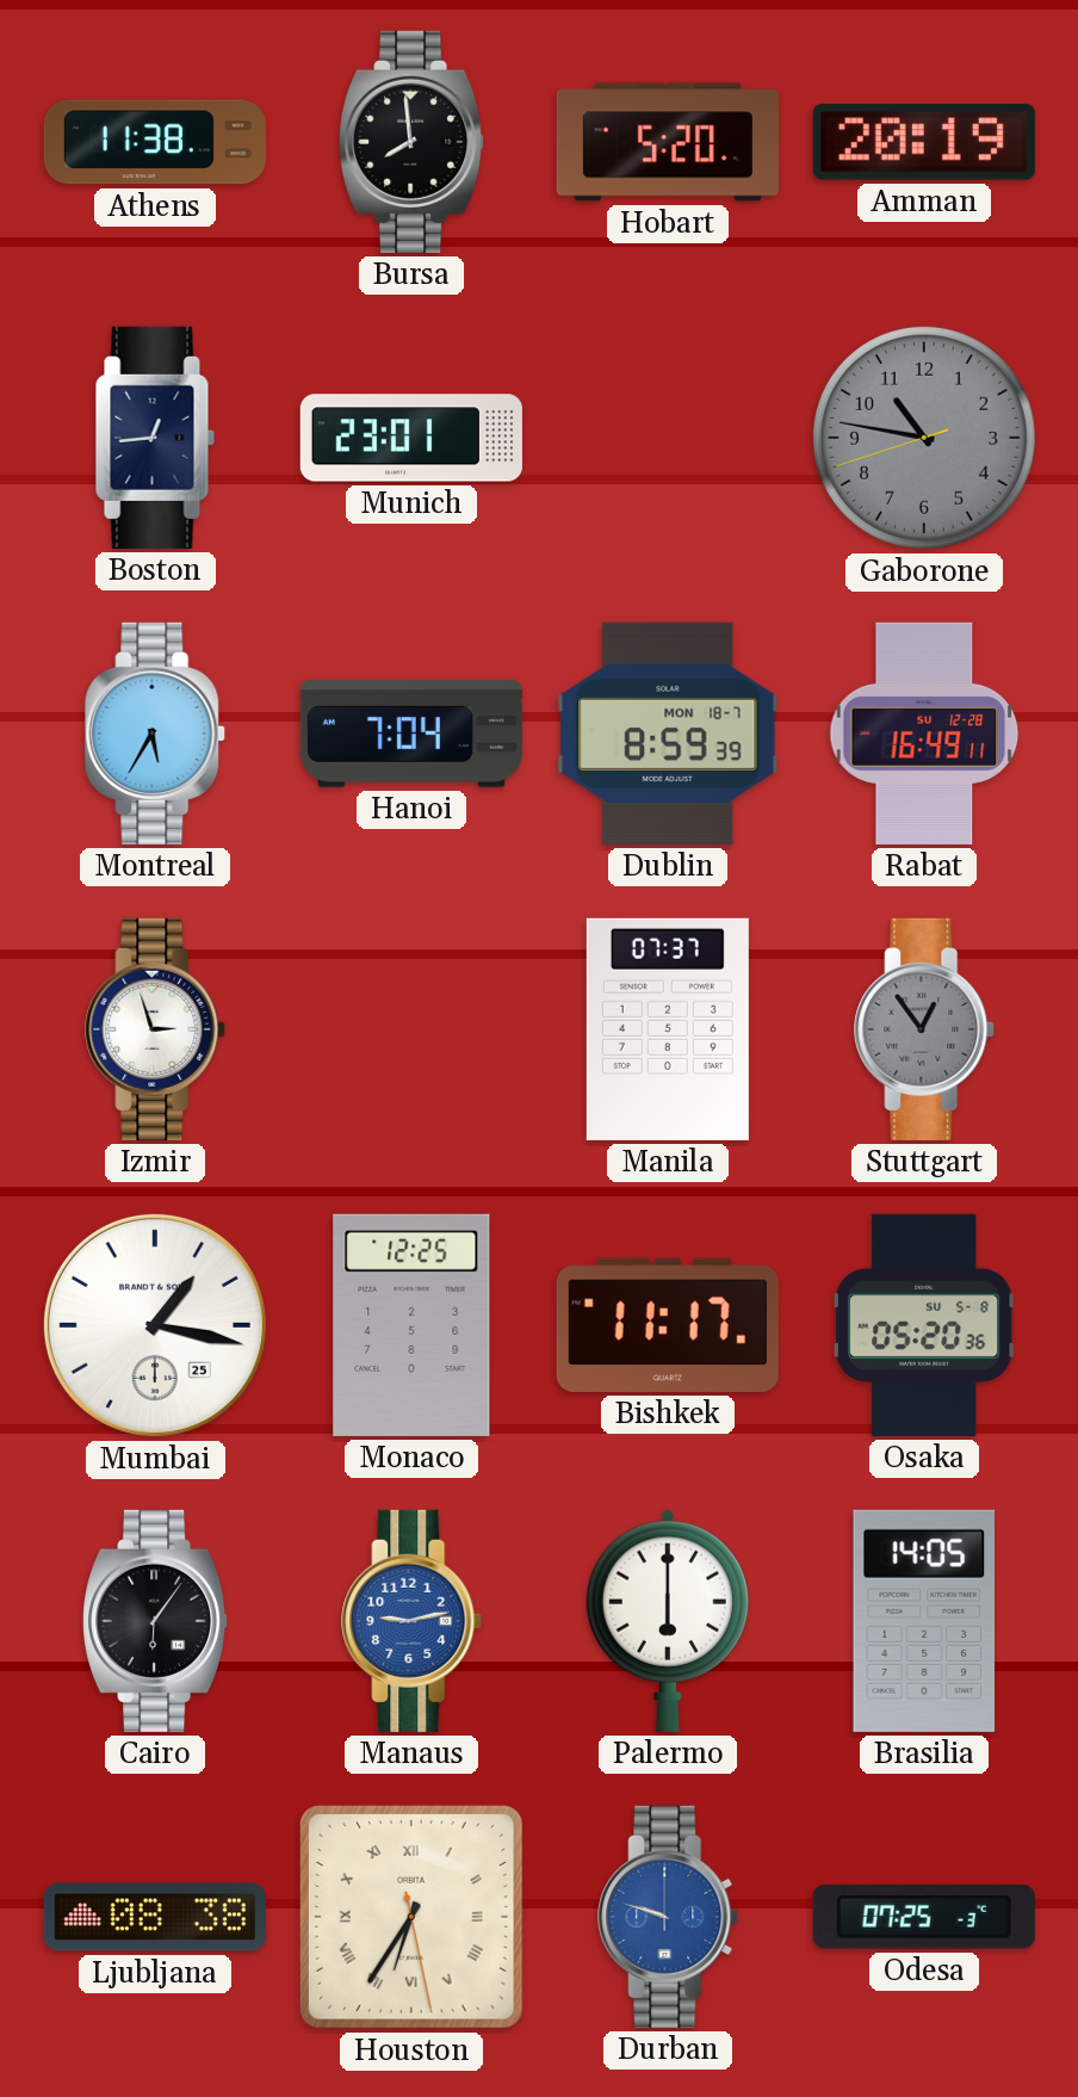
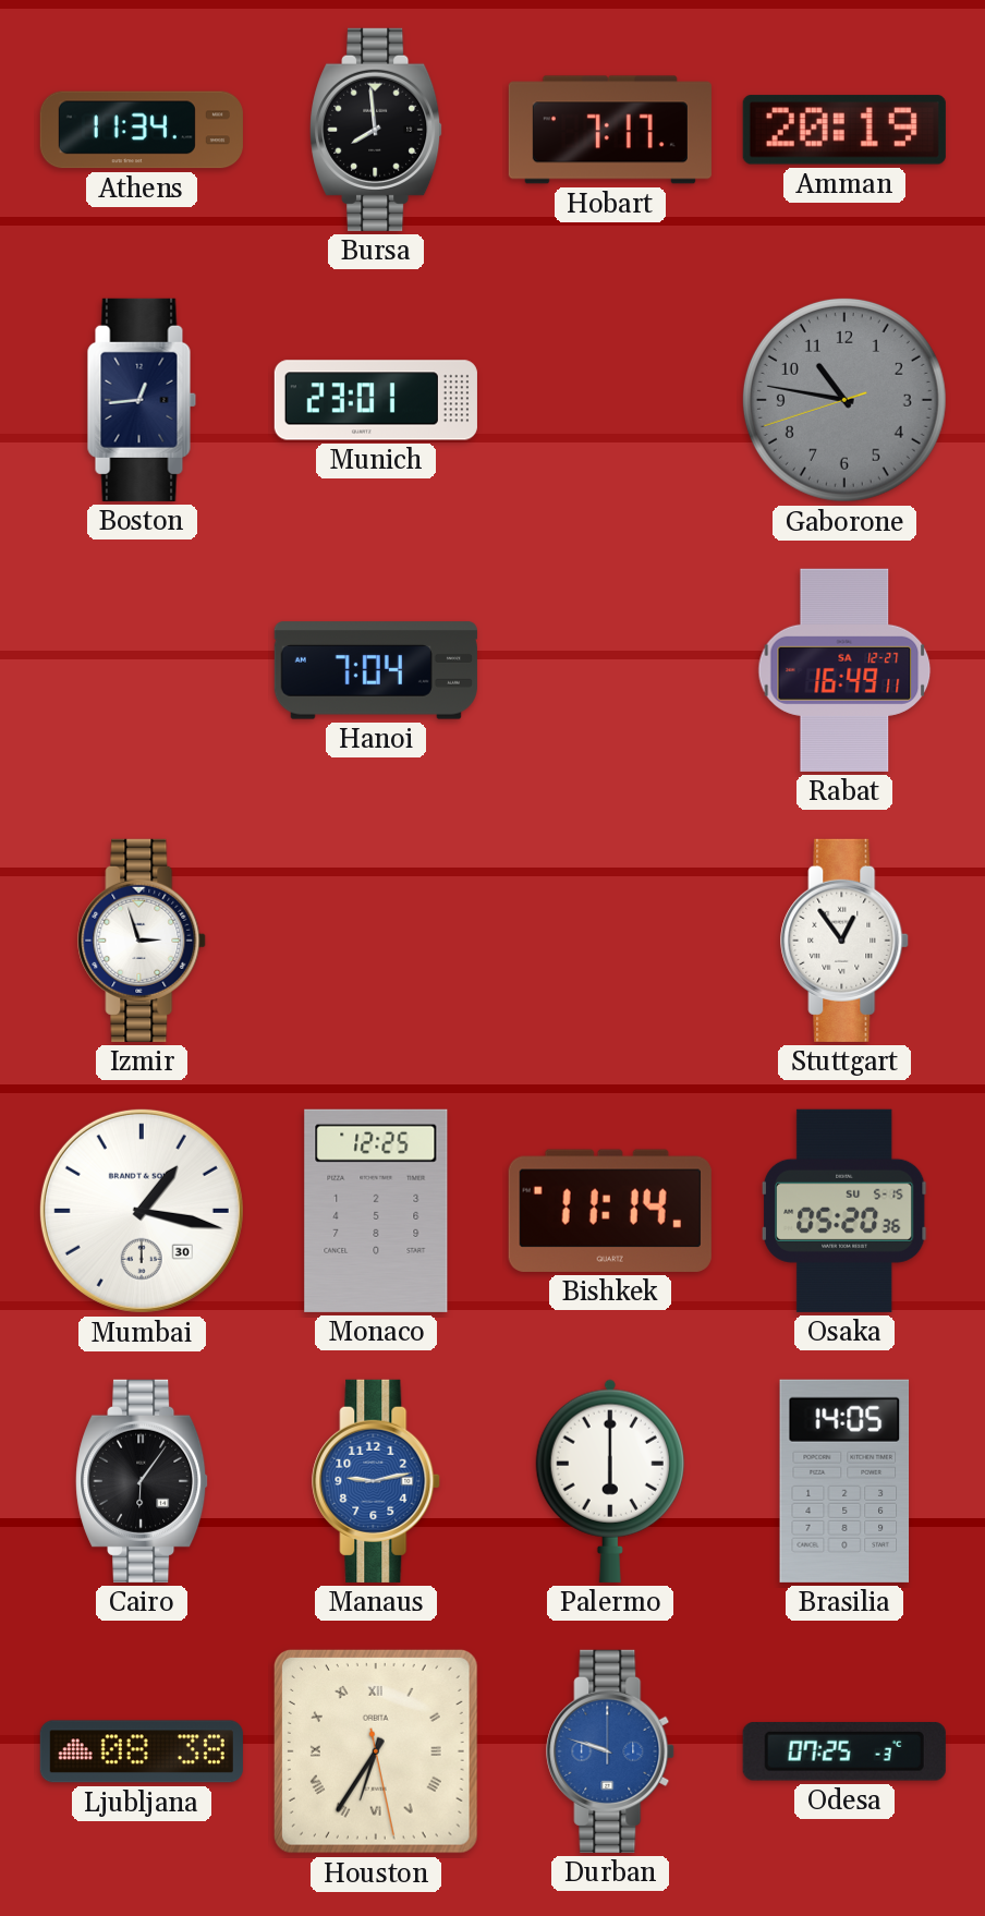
Athens: 11:38 -> 11:34 (142, 130)
Hobart: 5:20 -> 7:17 (610, 130)
Montreal: 5:35 -> none (156, 734)
Dublin: 8:59 -> none (668, 734)
Rabat date: SU 12-28 -> SA 12-27 (844, 670)
Manila: 07:37 -> none (668, 1029)
Stuttgart dial: grey -> white (846, 941)
Mumbai date: 25 -> 30 (142, 1211)
Bishkek: 11:17 -> 11:14 (610, 1211)
Osaka date: SU 5-8 -> SU 5-15 (844, 1211)
